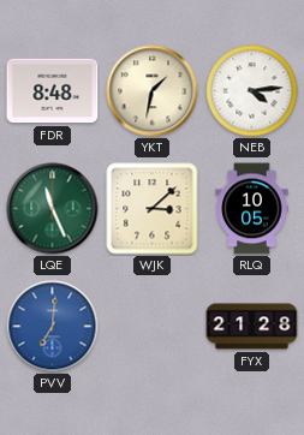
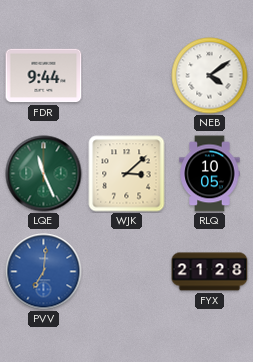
FDR: 8:48 -> 9:44 (44, 76)
YKT: 1:32 -> none (153, 91)
NEB: 4:14 -> 4:09 (210, 76)
